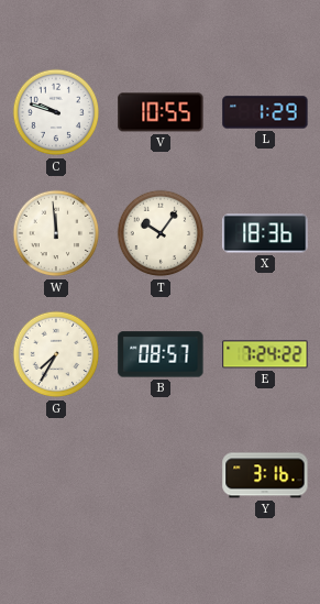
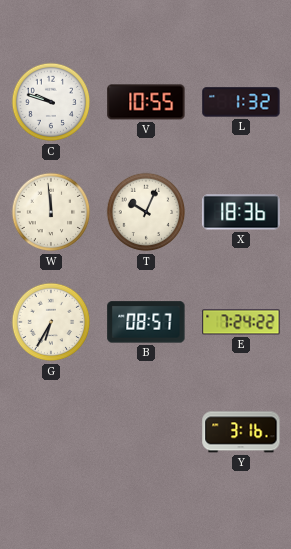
L: 1:29 -> 1:32 (241, 102)
T: 10:06 -> 10:04 (146, 212)
G: 7:35 -> 6:35 (51, 322)
